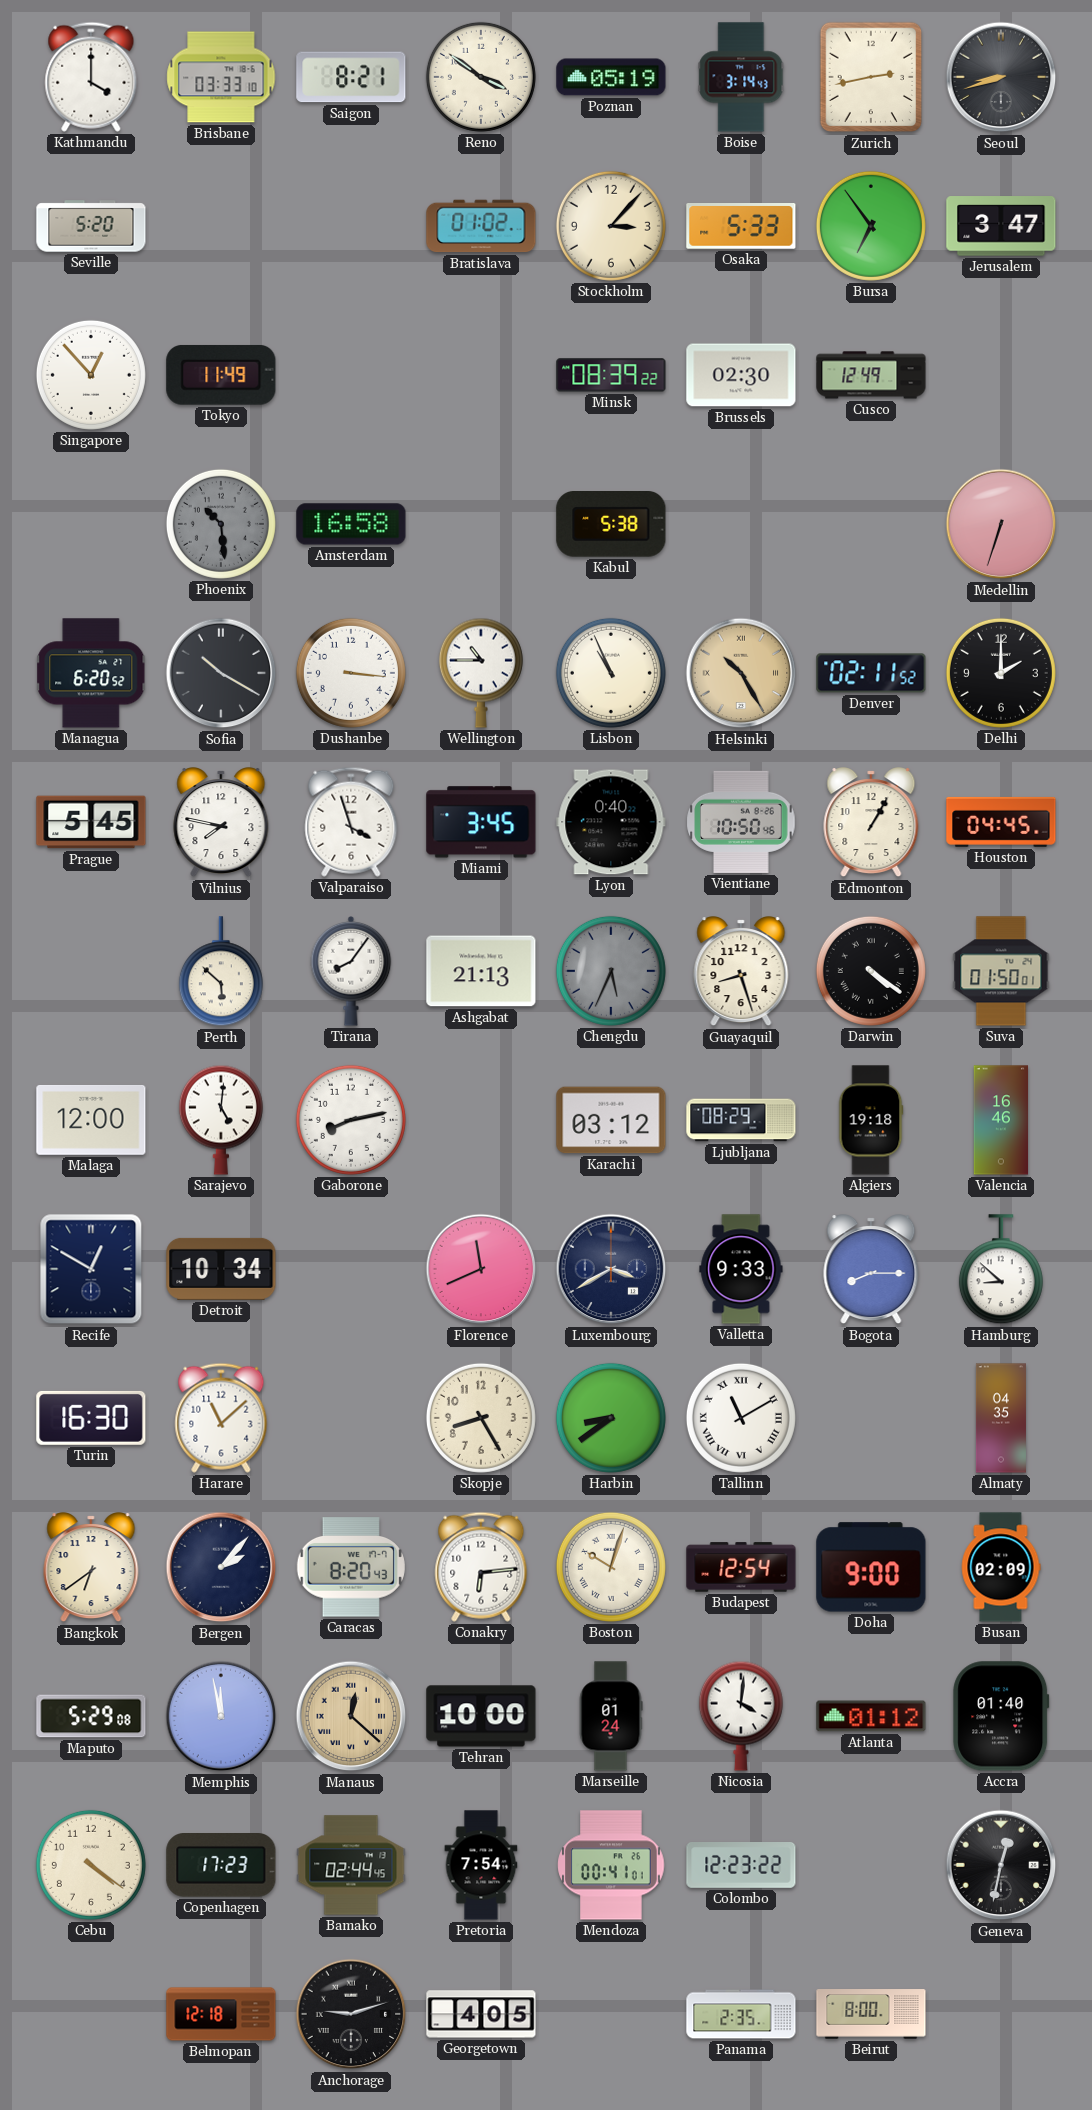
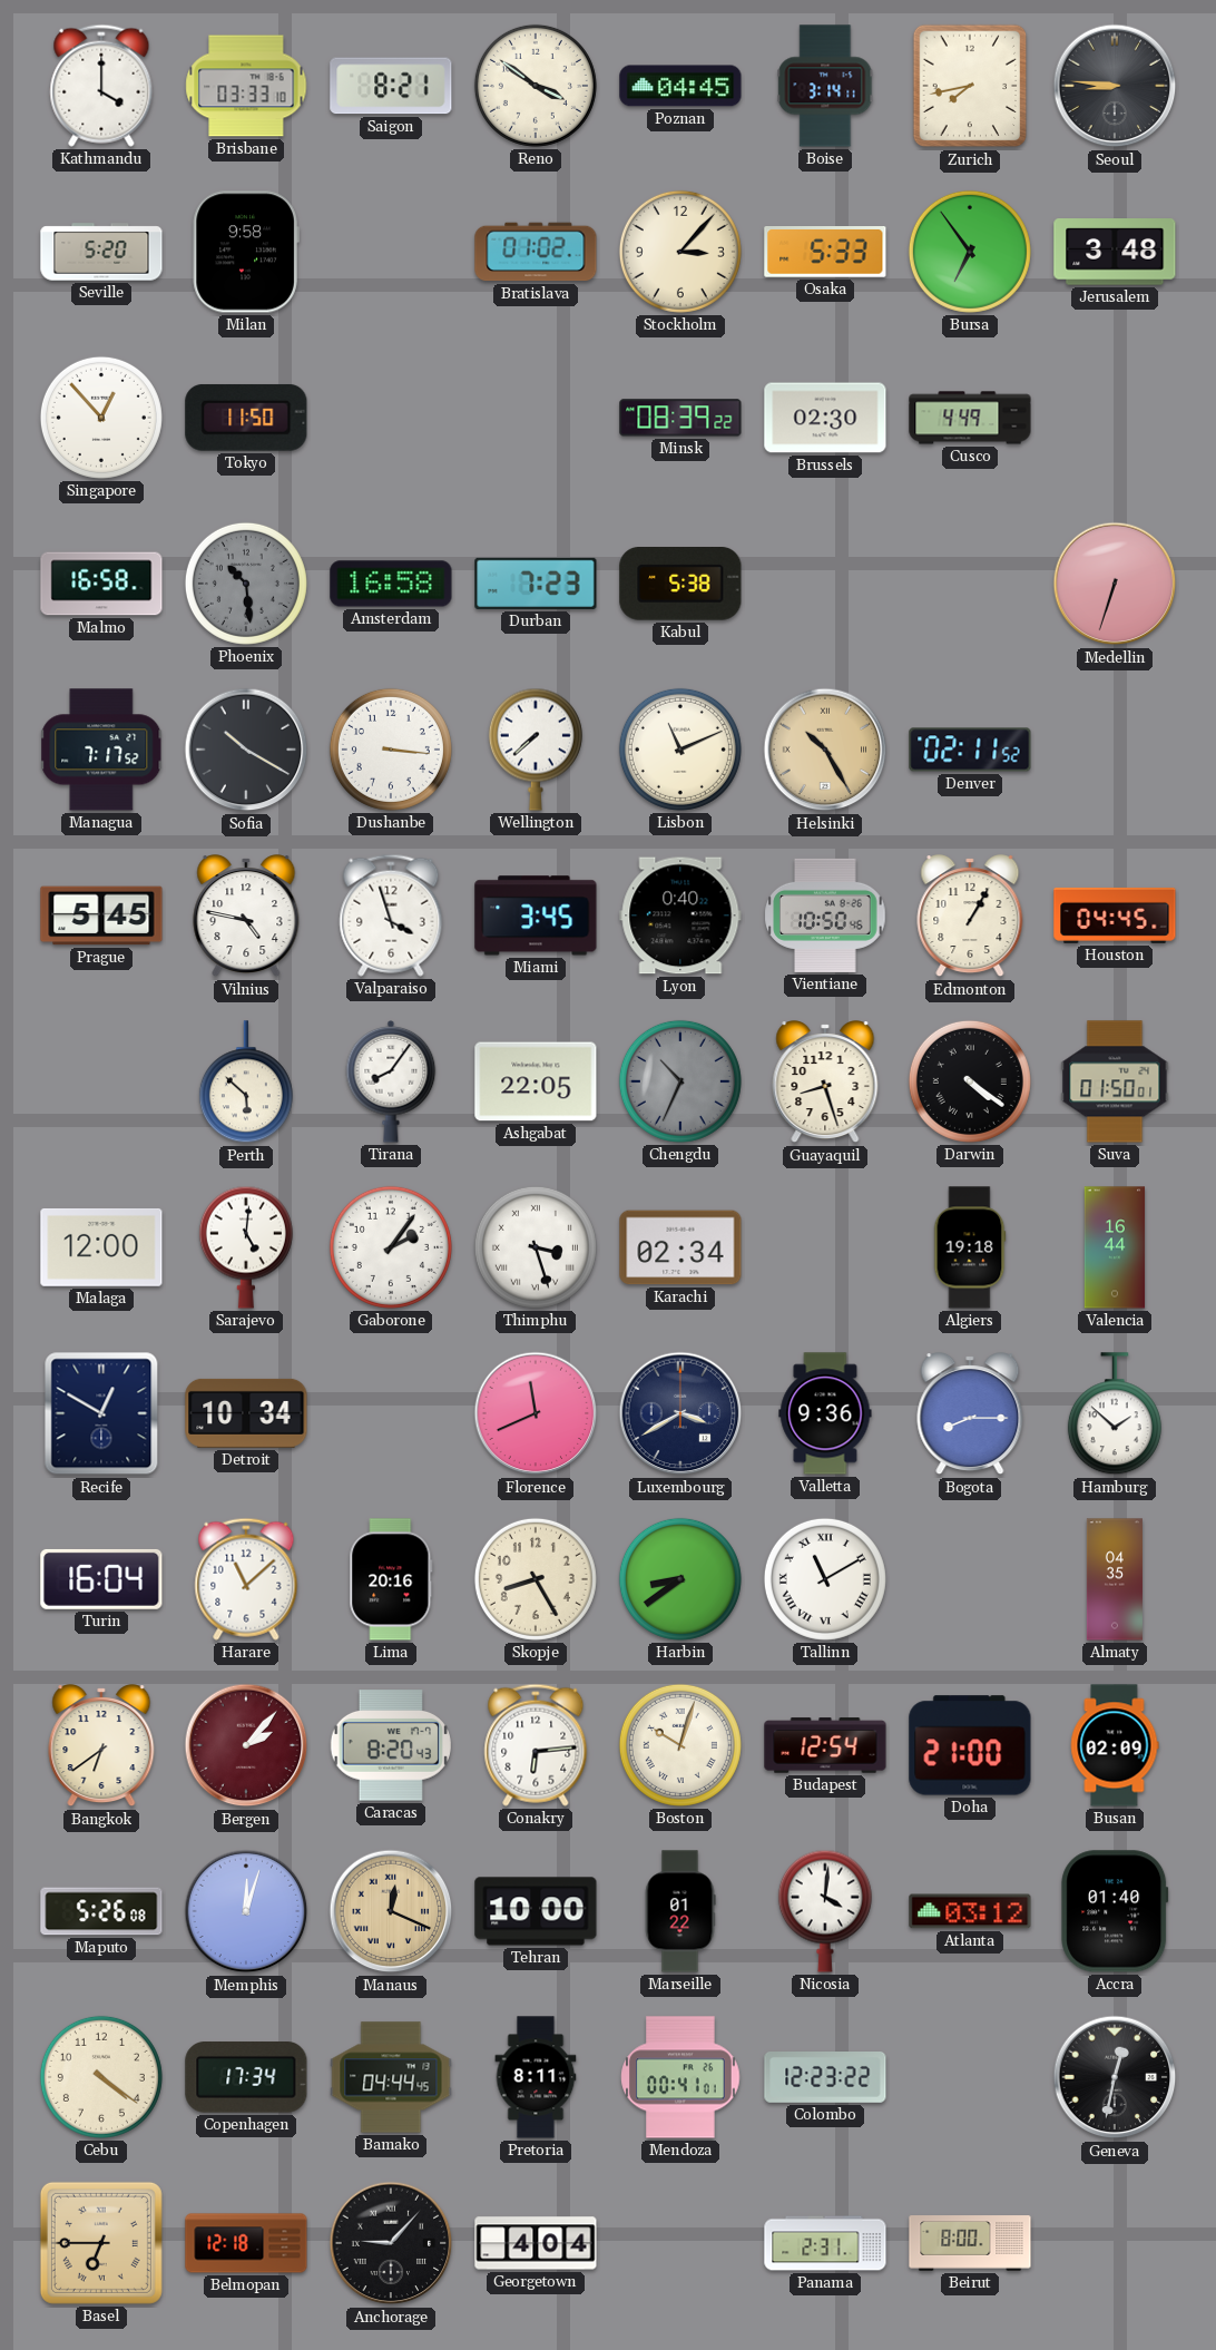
Poznan: 05:19 -> 04:45 (680, 86)
Boise: 3:14:43 -> 3:14:11 (825, 86)
Zurich: 2:43 -> 7:43 (970, 86)
Seoul: 8:42 -> 8:46 (1115, 86)
Milan: none -> 9:58 (246, 252)
Jerusalem: 3:47 -> 3:48 (1115, 252)
Tokyo: 11:49 -> 11:50 (246, 418)
Cusco: 12:49 -> 4:49 (970, 418)
Malmo: none -> 16:58 (101, 584)
Durban: none -> 7:23 (536, 584)
Managua: 6:20 -> 7:17 (102, 750)
Wellington: 10:45 -> 7:38 (536, 750)
Lisbon: 10:56 -> 11:11 (680, 750)
Delhi: 2:00 -> none (1001, 673)
Vilnius: 7:47 -> 4:47 (246, 917)
Ashgabat: 21:13 -> 22:05 (536, 1081)
Chengdu: 5:34 -> 10:34 (680, 1081)
Gaborone: 8:13 -> 2:06 (391, 1247)
Thimphu: none -> 3:27 (536, 1247)
Karachi: 03:12 -> 02:34 (680, 1247)
Ljubljana: 08:29 -> none (741, 1120)
Valencia: 16:46 -> 16:44 (1115, 1247)
Valletta: 9:33 -> 9:36 (825, 1413)
Hamburg: 8:52 -> 1:52 (1115, 1414)
Turin: 16:30 -> 16:04 (101, 1579)
Lima: none -> 20:16 (391, 1579)
Bergen dial: navy -> burgundy (246, 1745)
Doha: 9:00 -> 21:00 (970, 1745)
Maputo: 5:29 -> 5:26 (101, 1911)
Memphis: 11:58 -> 12:03 (246, 1911)
Manaus: 12:22 -> 12:19 (391, 1911)
Marseille: 01:24 -> 01:22 (680, 1911)
Atlanta: 01:12 -> 03:12 (970, 1911)
Copenhagen: 17:23 -> 17:34 (246, 2077)
Bamako: 02:44 -> 04:44 (391, 2077)
Pretoria: 7:54 -> 8:11 (536, 2077)
Basel: none -> 6:45 (101, 2243)
Anchorage: 9:12 -> 9:07 (391, 2243)
Georgetown: 4:05 -> 4:04 (536, 2243)
Panama: 2:35 -> 2:31 (825, 2243)
